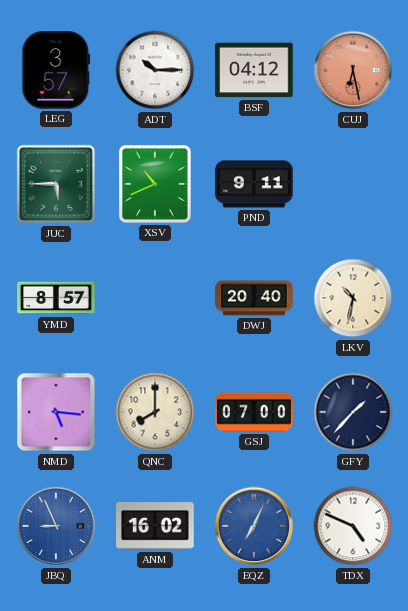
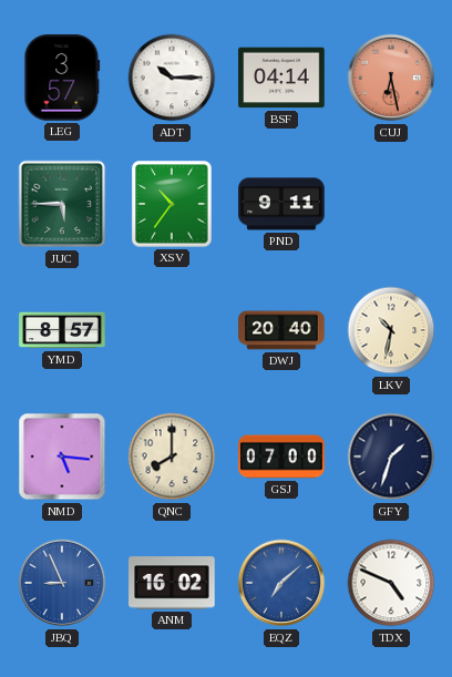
BSF: 04:12 -> 04:14 (281, 78)
XSV: 10:41 -> 10:36 (172, 204)
GFY: 1:37 -> 1:33 (391, 457)
EQZ: 7:04 -> 7:08 (281, 583)
